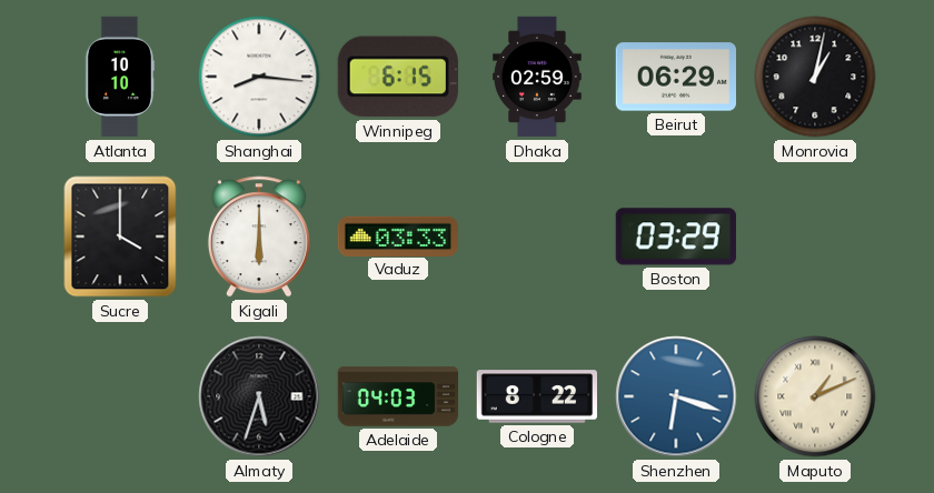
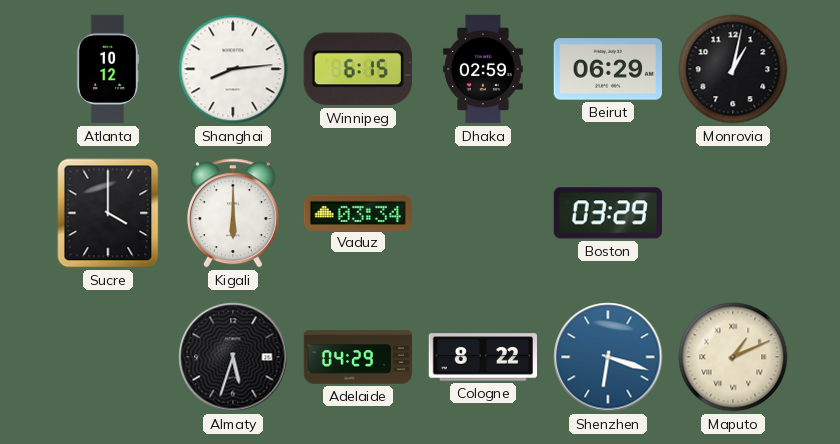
Atlanta: 10:10 -> 10:12 (108, 69)
Shanghai: 8:16 -> 8:14 (233, 69)
Vaduz: 03:33 -> 03:34 (358, 212)
Adelaide: 04:03 -> 04:29 (358, 357)
